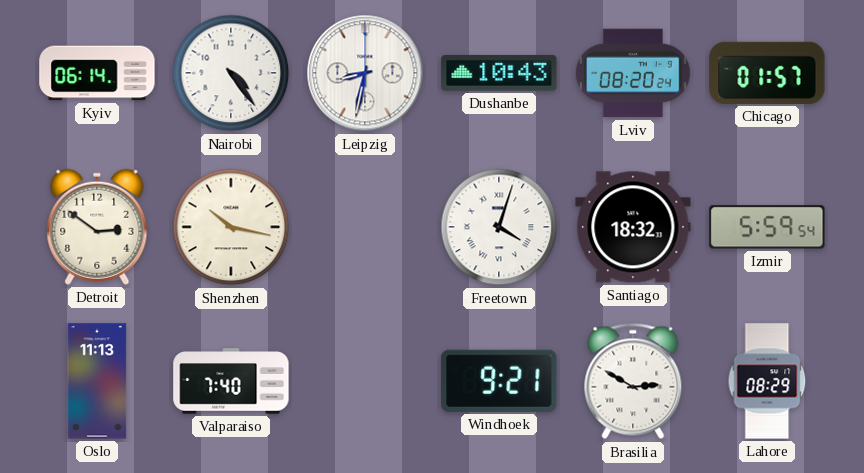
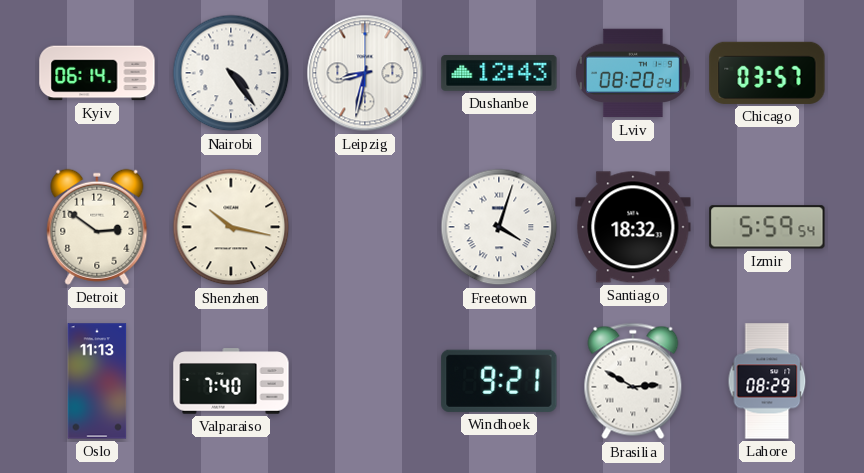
Dushanbe: 10:43 -> 12:43 (499, 73)
Chicago: 01:57 -> 03:57 (767, 73)
